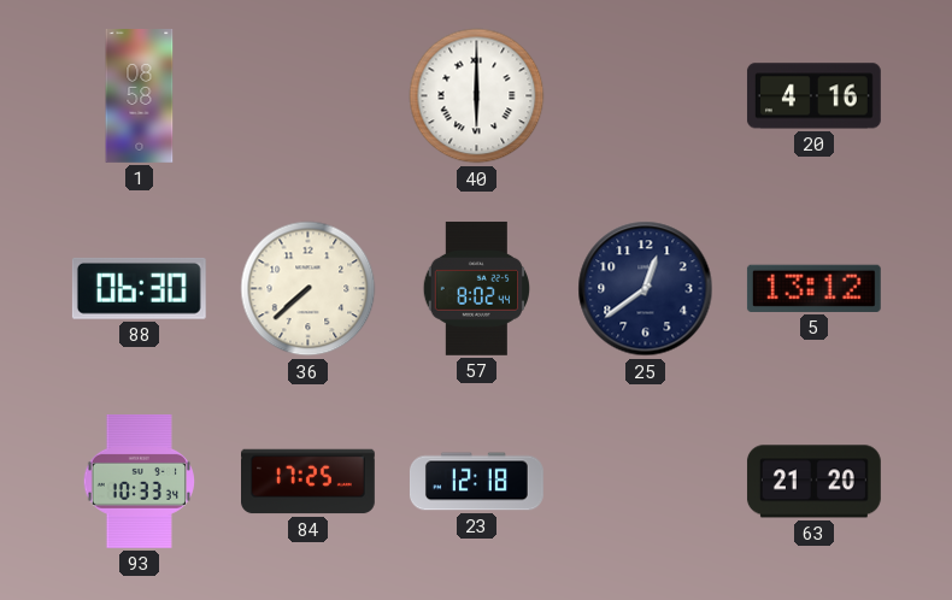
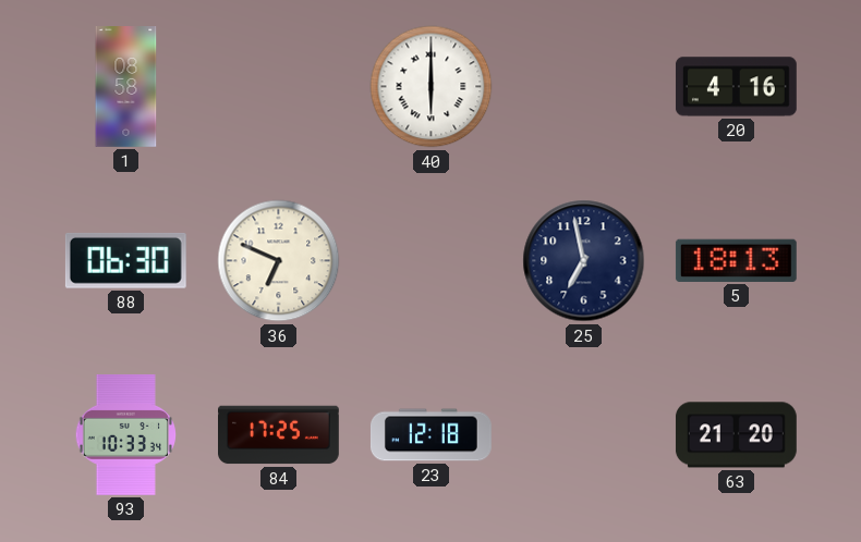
36: 7:38 -> 6:49 (279, 261)
57: 8:02 -> none (476, 288)
25: 12:39 -> 6:58 (584, 261)
5: 13:12 -> 18:13 (736, 260)
